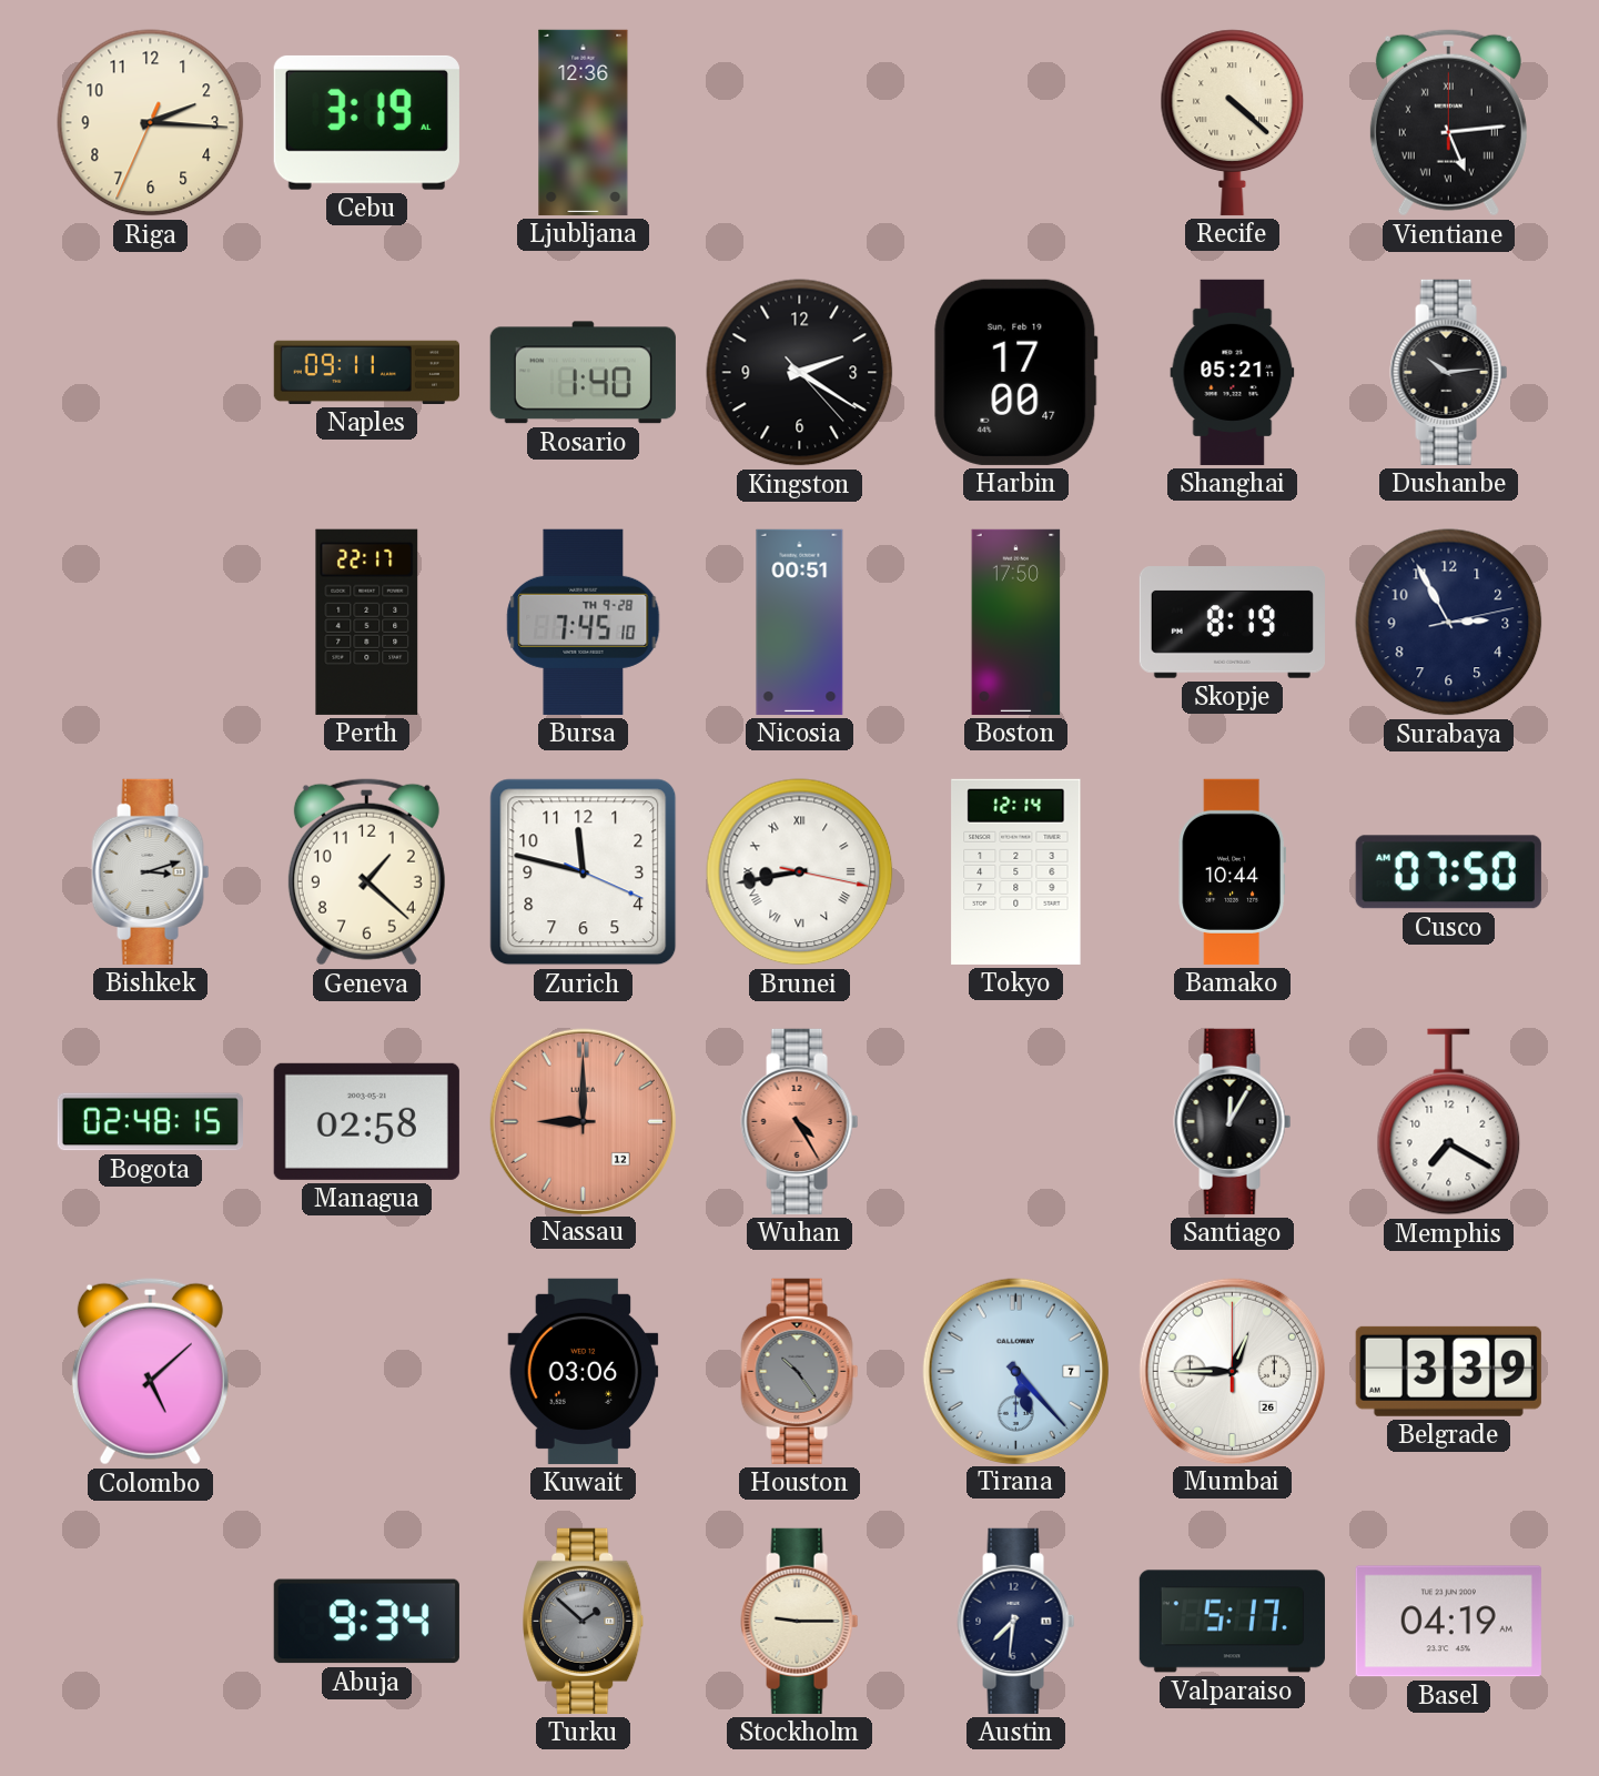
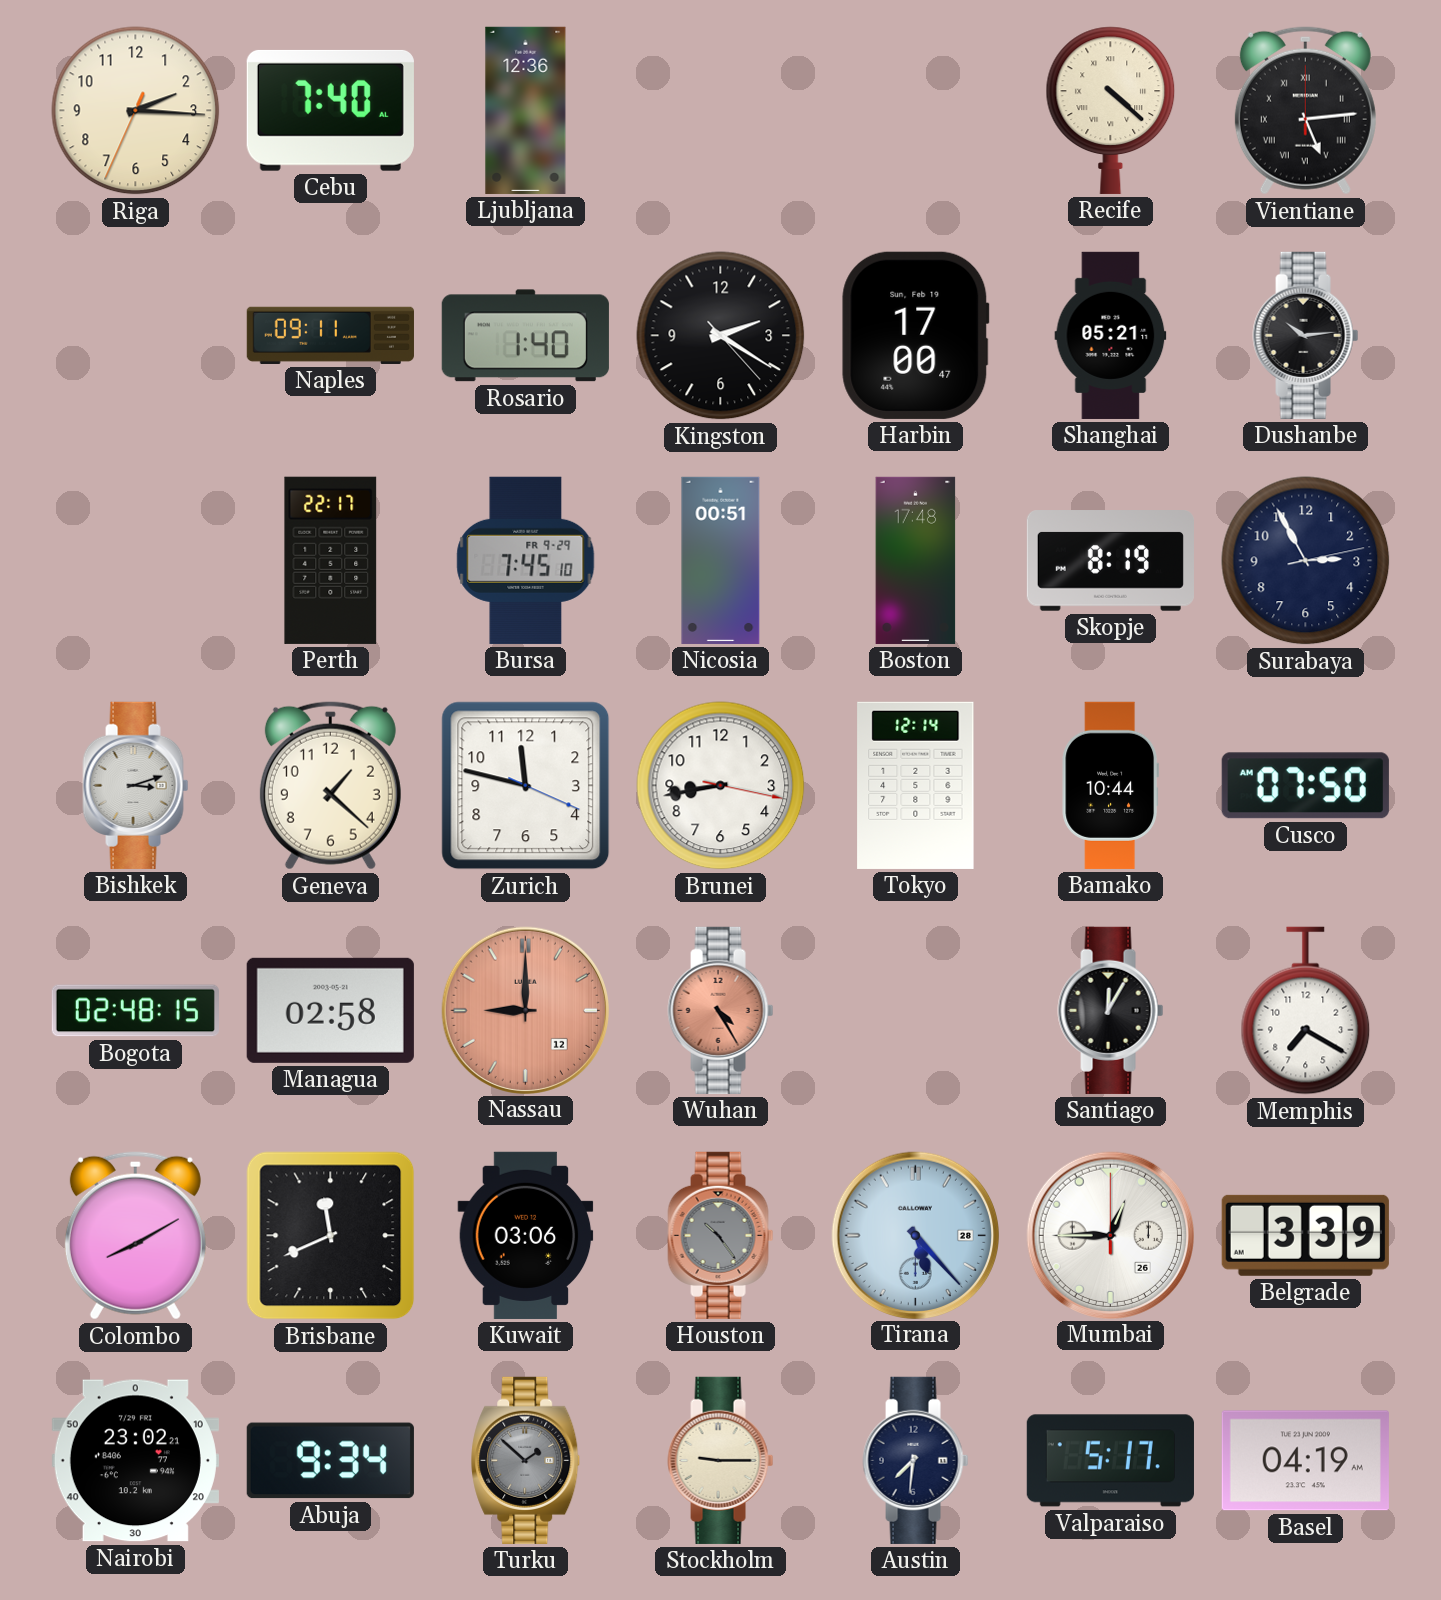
Cebu: 3:19 -> 7:40 (330, 110)
Bursa date: TH 9-28 -> FR 9-29 (526, 560)
Boston: 17:50 -> 17:48 (916, 560)
Brunei numerals: Roman -> Arabic (721, 786)
Colombo: 5:08 -> 8:10 (135, 1236)
Brisbane: none -> 11:41 (331, 1236)
Tirana date: 7 -> 28 (915, 1235)
Nairobi: none -> 23:02 (135, 1461)
